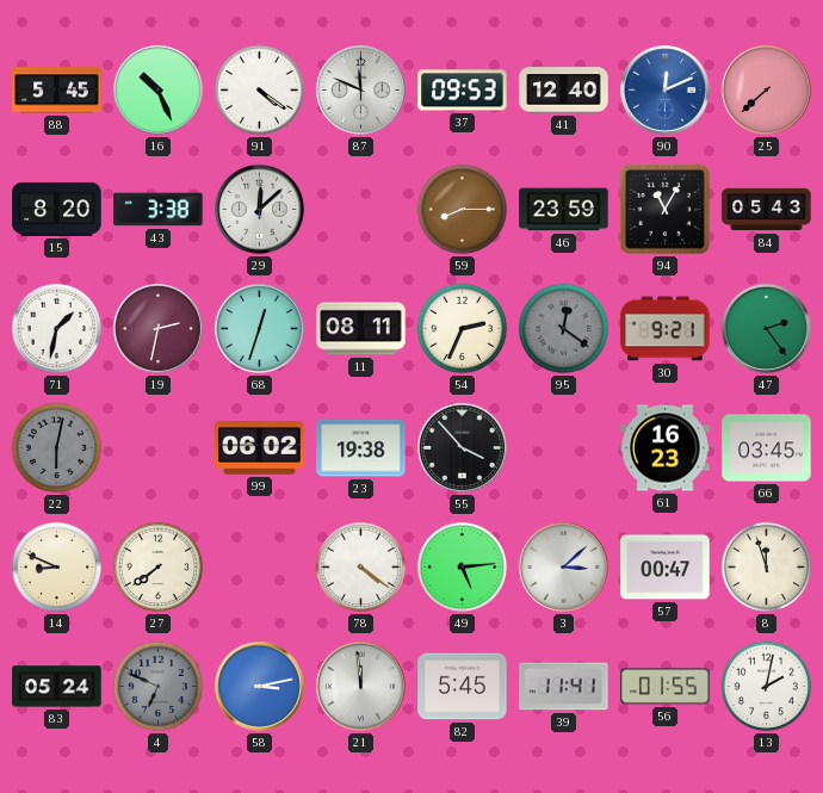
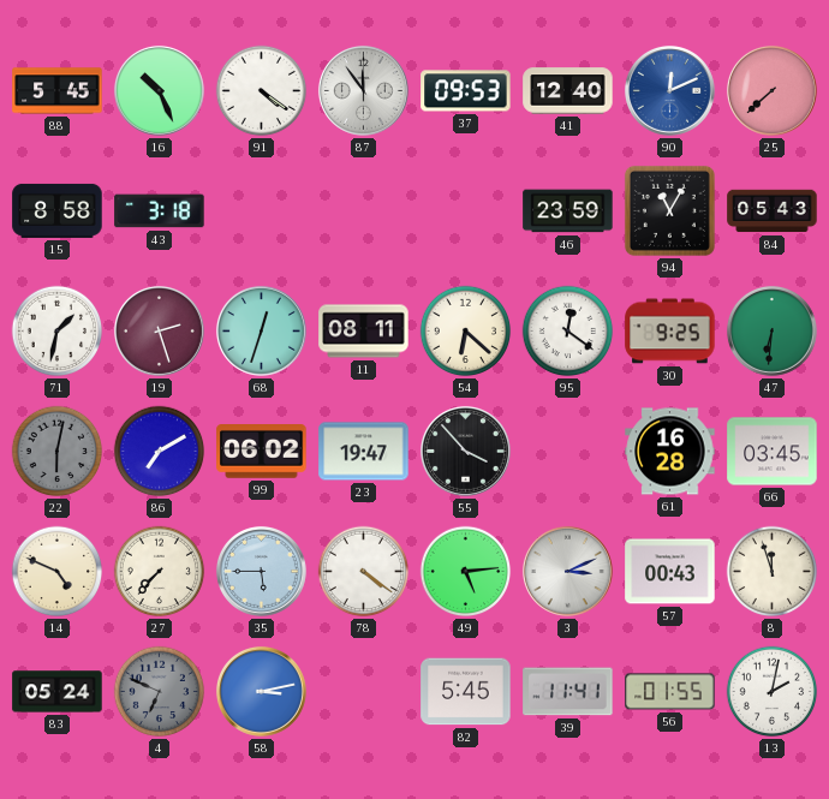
87: 11:49 -> 11:54 (363, 90)
15: 8:20 -> 8:58 (58, 210)
43: 3:38 -> 3:18 (160, 211)
29: 12:08 -> none (259, 209)
59: 8:15 -> none (463, 210)
19: 2:32 -> 2:27 (159, 330)
54: 2:34 -> 6:22 (466, 332)
95 dial: grey -> white (568, 332)
30: 9:21 -> 9:25 (670, 332)
47: 2:24 -> 6:31 (771, 330)
86: none -> 7:10 (160, 452)
23: 19:38 -> 19:47 (364, 452)
61: 16:23 -> 16:28 (670, 452)
14: 8:49 -> 4:49 (58, 572)
27: 7:39 -> 7:37 (160, 572)
35: none -> 5:45 (261, 571)
3: 3:08 -> 3:11 (567, 571)
57: 00:47 -> 00:43 (670, 572)
21: 11:59 -> none (360, 686)
